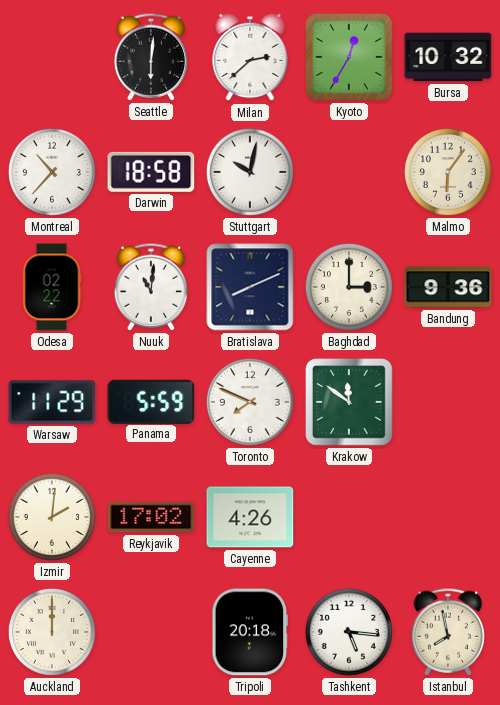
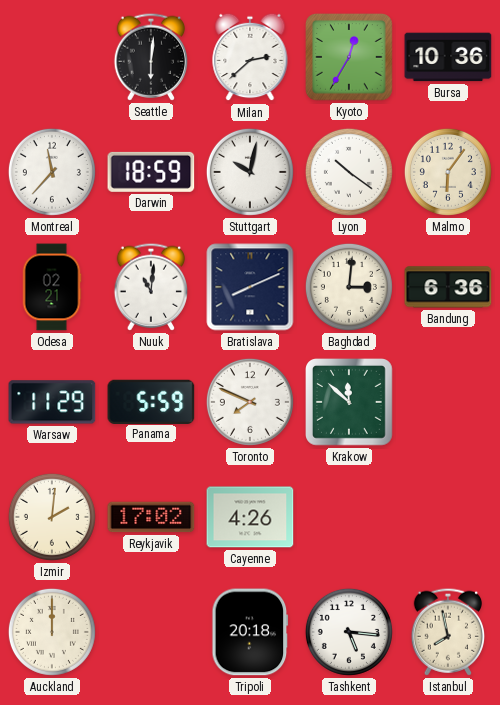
Bursa: 10:32 -> 10:36 (448, 57)
Montreal: 10:37 -> 11:37 (52, 172)
Darwin: 18:58 -> 18:59 (151, 172)
Lyon: none -> 10:21 (349, 172)
Odesa: 02:22 -> 02:21 (52, 287)
Baghdad: 3:00 -> 3:01 (349, 287)
Bandung: 9:36 -> 6:36 (448, 287)
Krakow: 11:51 -> 11:52 (350, 403)
